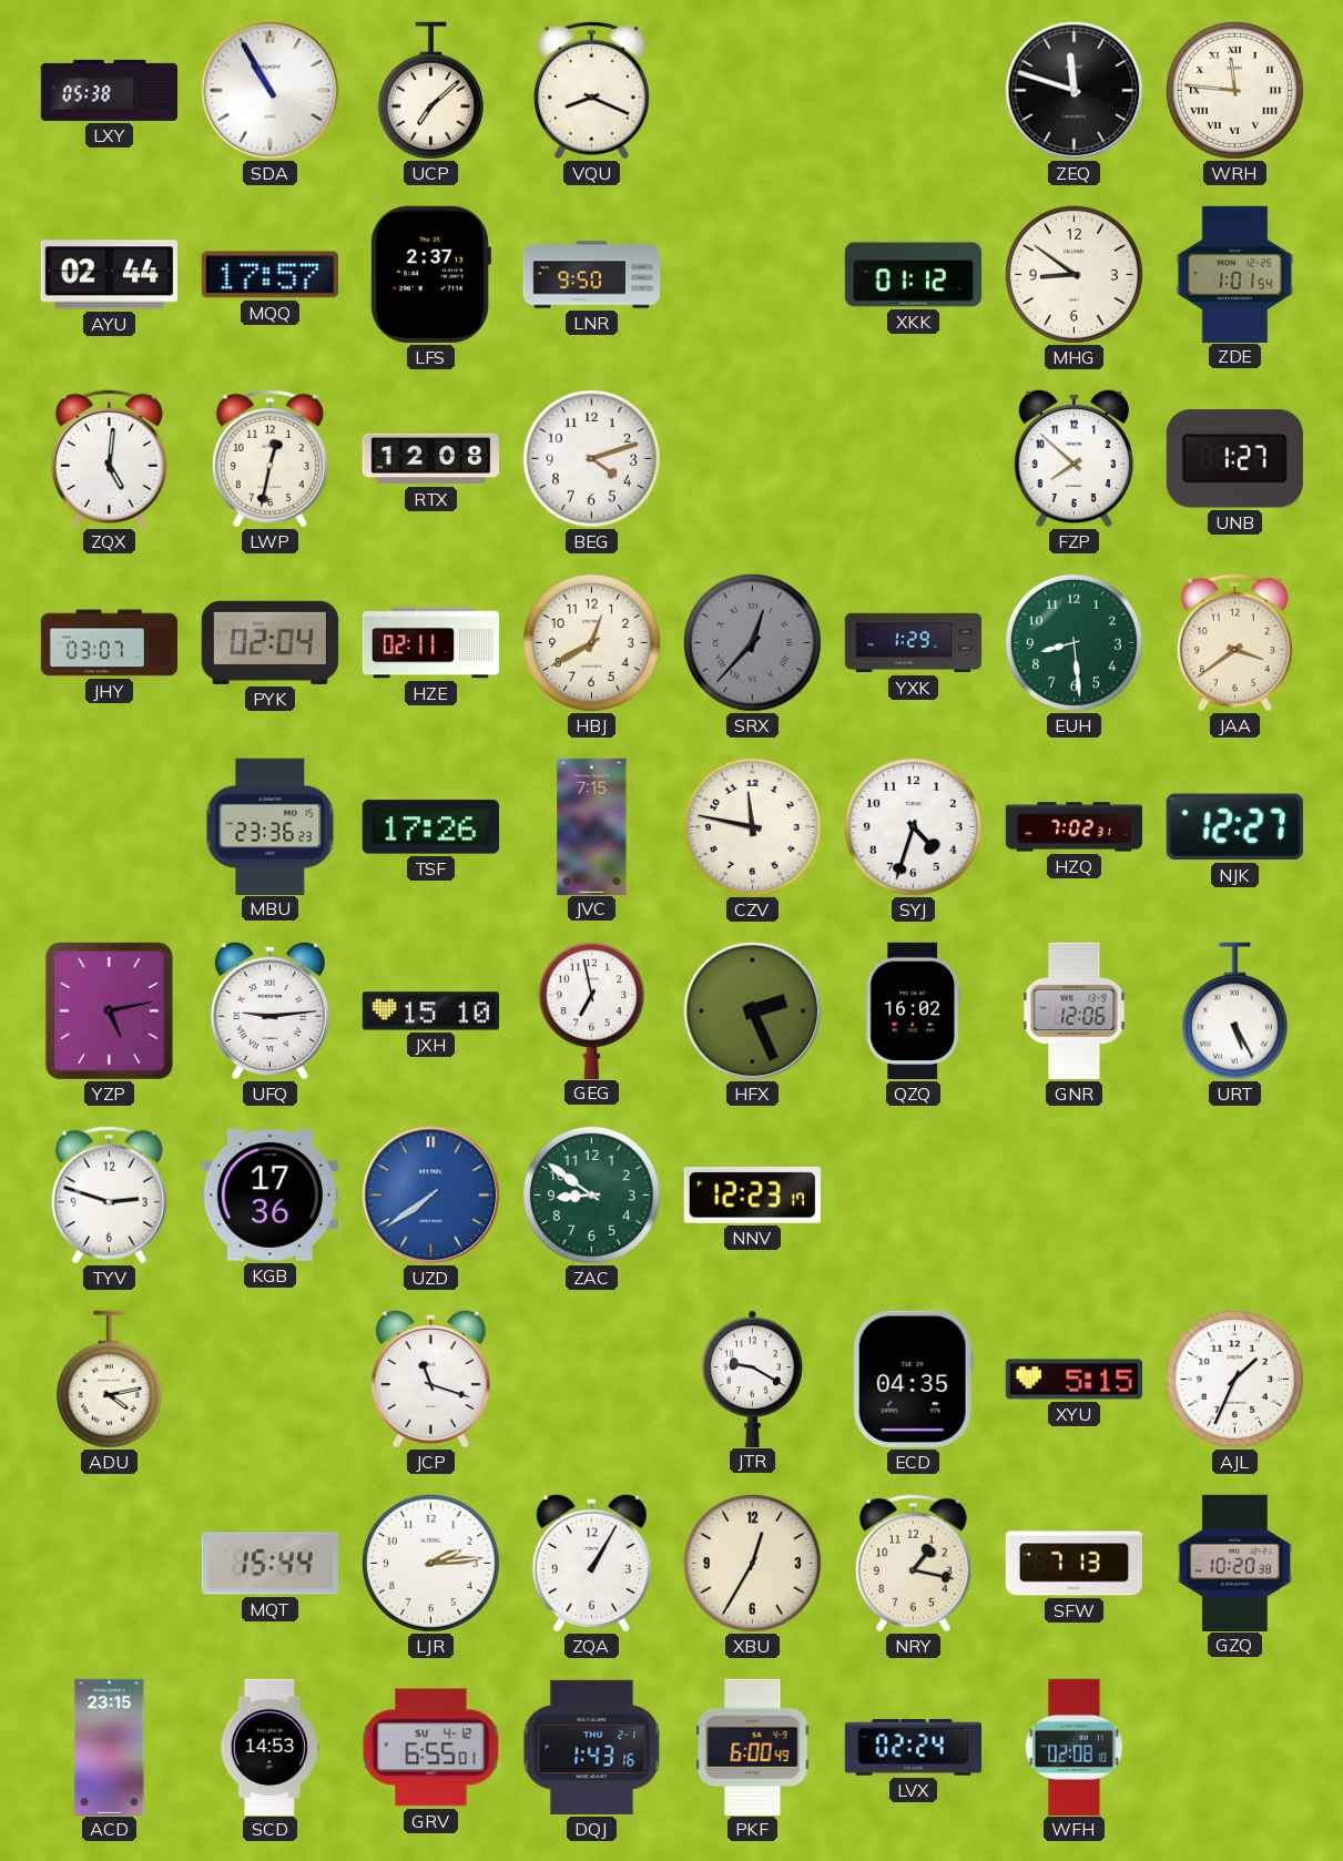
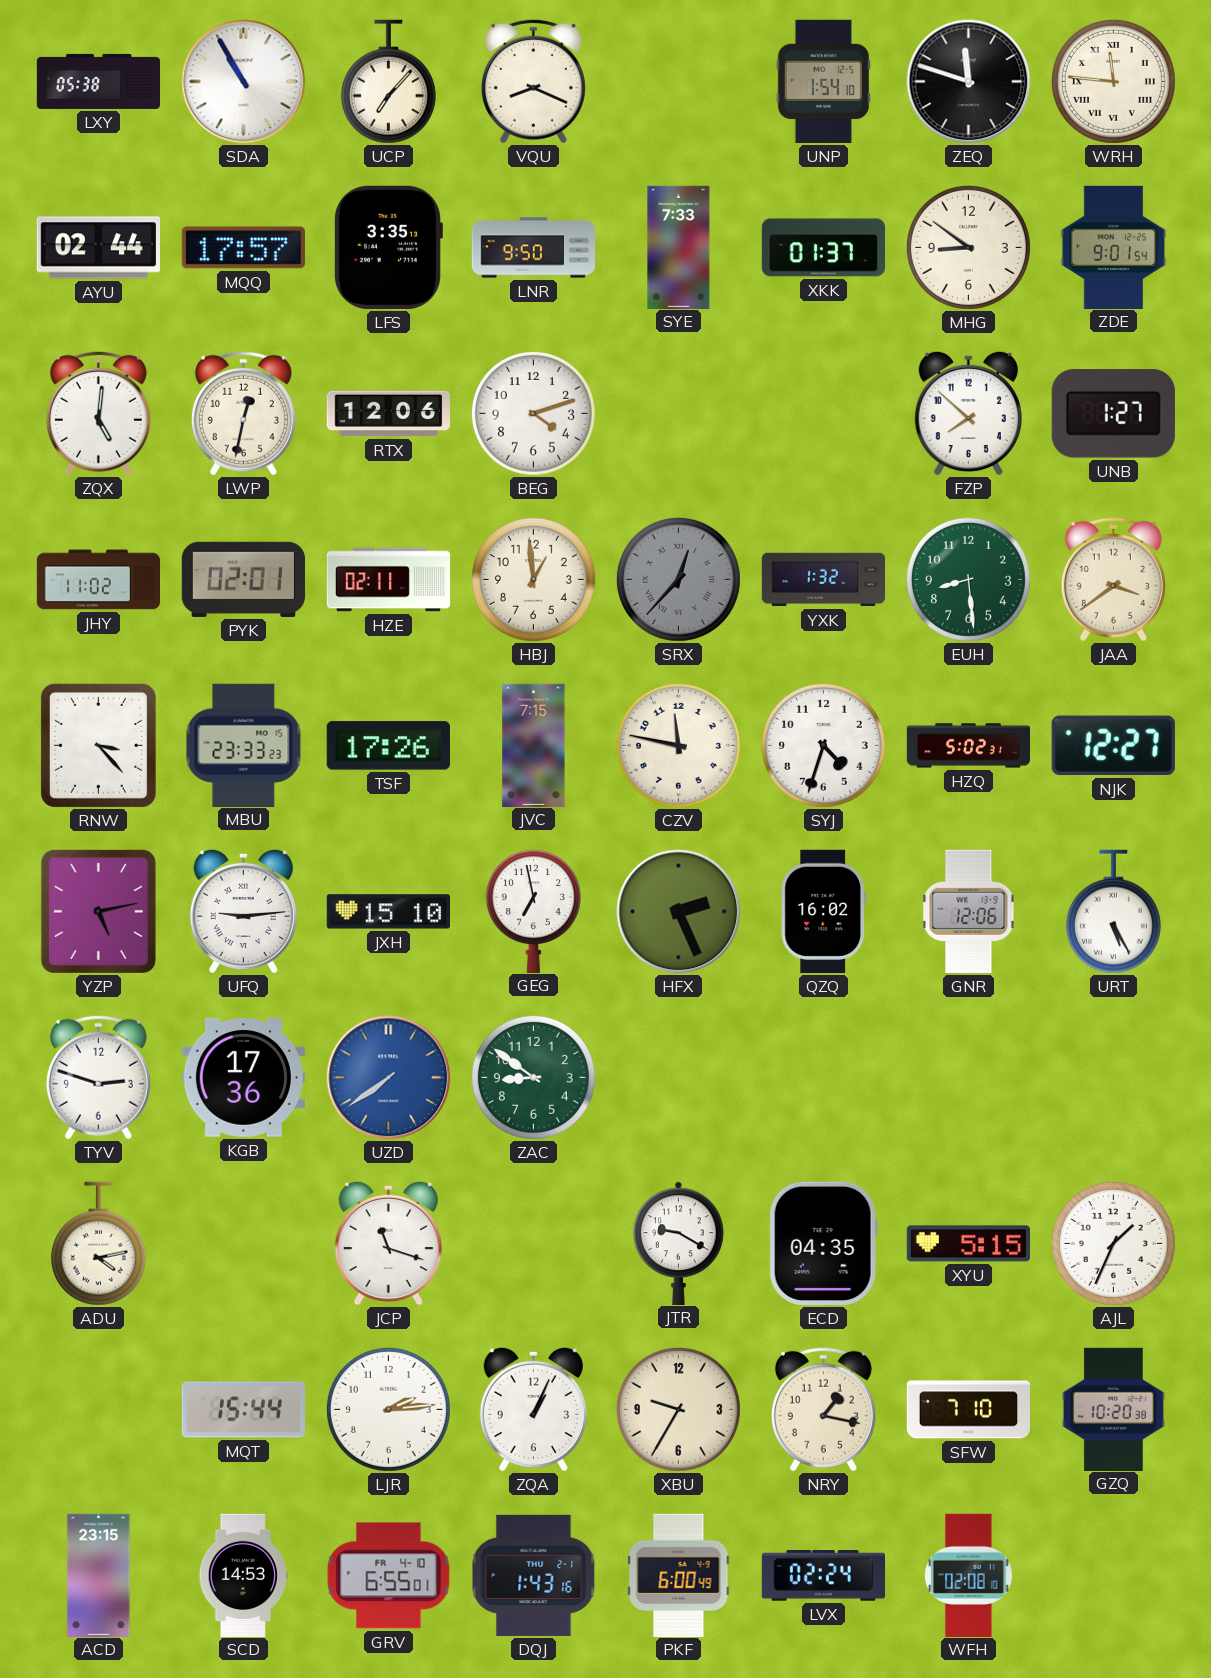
UCP: 7:08 -> 7:07 (388, 82)
UNP: none -> 1:54 (823, 81)
LFS: 2:37 -> 3:35 (389, 247)
SYE: none -> 7:33 (679, 247)
XKK: 01:12 -> 01:37 (823, 248)
ZDE: 1:01 -> 9:01 (1114, 247)
RTX: 12:08 -> 12:06 (388, 414)
JHY: 03:07 -> 11:02 (98, 580)
PYK: 02:04 -> 02:01 (243, 579)
HBJ: 12:40 -> 12:59 (533, 579)
YXK: 1:29 -> 1:32 (824, 580)
RNW: none -> 3:23 (98, 745)
MBU: 23:36 -> 23:33 (244, 745)
HZQ: 7:02 -> 5:02 (969, 746)
NNV: 12:23 -> none (752, 1194)
ZQA: 1:05 -> 1:04 (533, 1409)
XBU: 12:35 -> 9:35 (678, 1409)
SFW: 7:13 -> 7:10 (968, 1410)
GRV date: SU 4-12 -> FR 4-10 (389, 1576)
